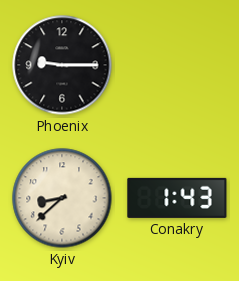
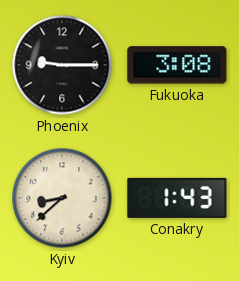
Fukuoka: none -> 3:08 (177, 65)
